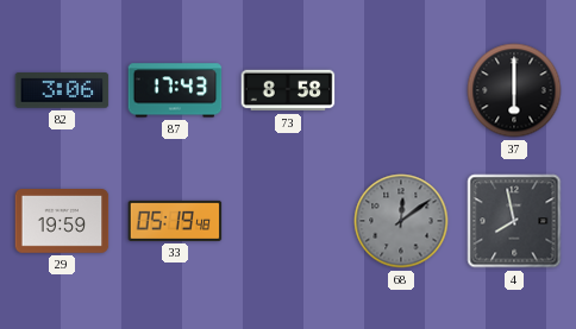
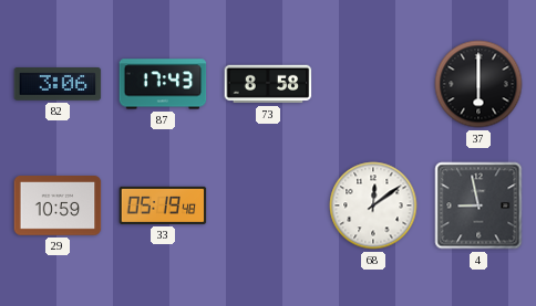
29: 19:59 -> 10:59 (58, 207)
68 dial: grey -> white (373, 205)
4: 7:58 -> 8:58 (478, 205)
